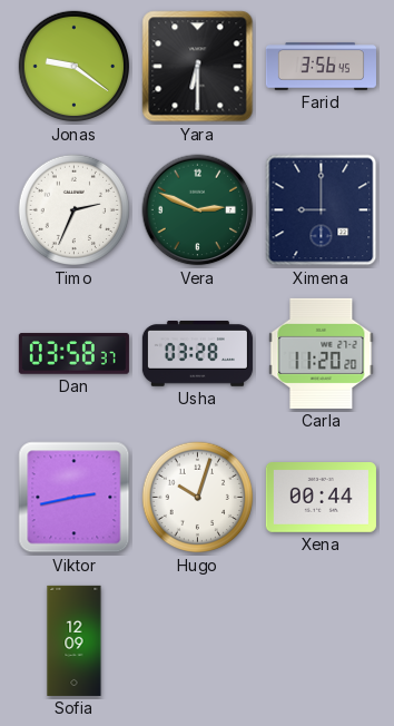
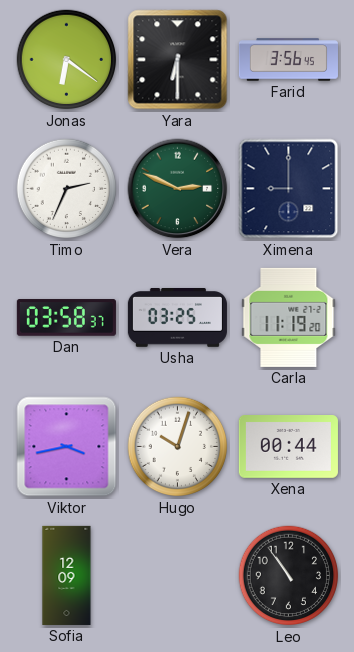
Jonas: 9:21 -> 6:21 (67, 60)
Usha: 03:28 -> 03:25 (177, 318)
Carla: 11:20 -> 11:19 (289, 317)
Viktor: 2:43 -> 3:43 (67, 447)
Leo: none -> 10:54 (289, 576)
